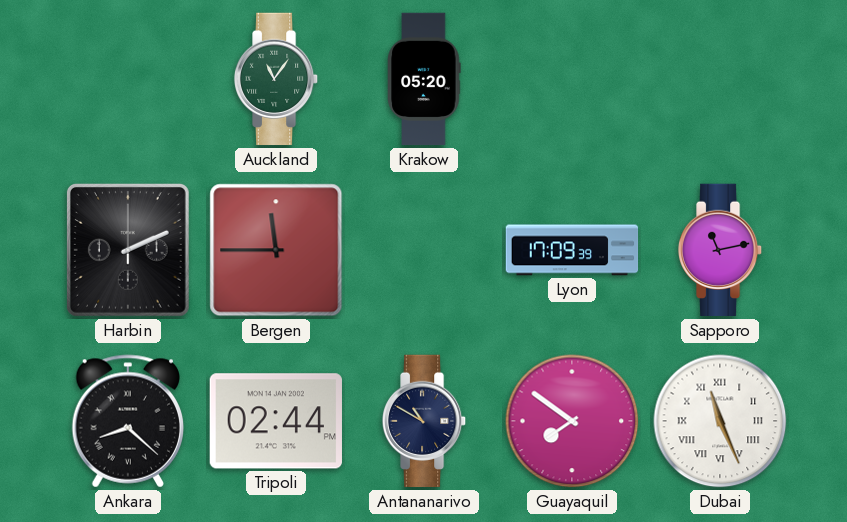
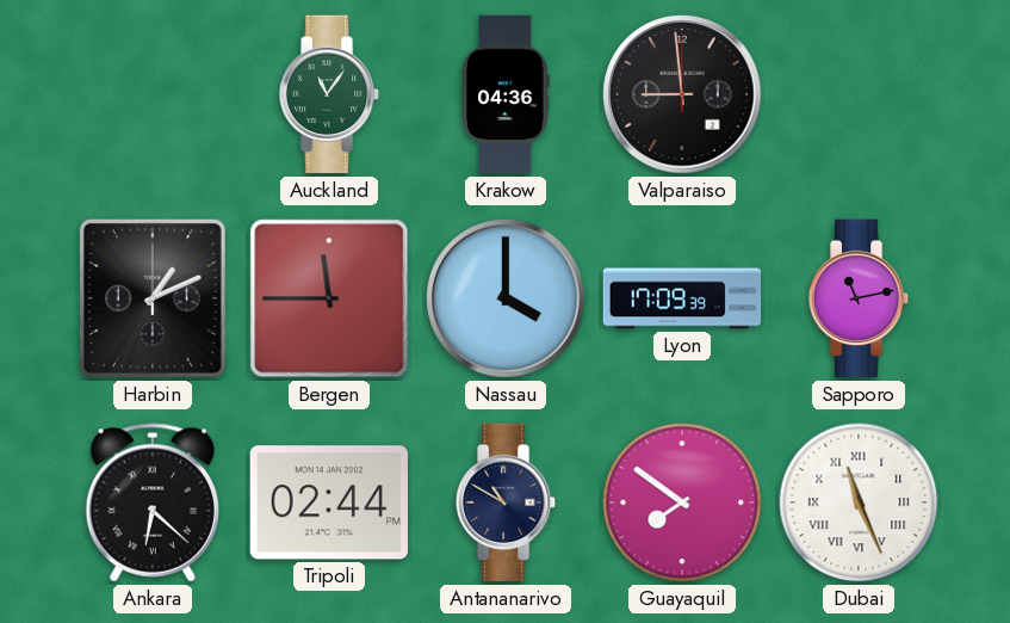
Krakow: 05:20 -> 04:36 (506, 94)
Valparaiso: none -> 8:59 (682, 94)
Harbin: 2:11 -> 1:11 (153, 298)
Nassau: none -> 4:00 (506, 298)
Ankara: 8:22 -> 6:22 (151, 502)
